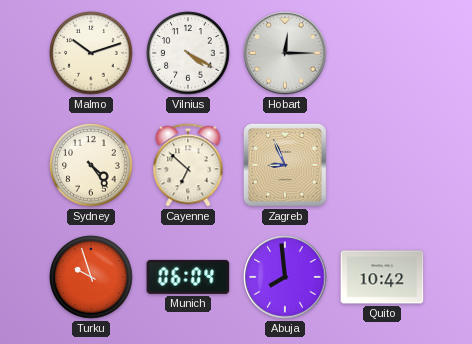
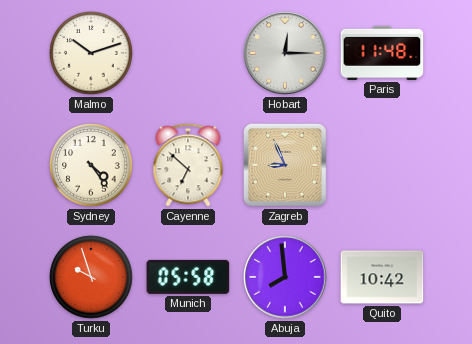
Vilnius: 4:20 -> none (188, 53)
Paris: none -> 11:48 (382, 53)
Munich: 06:04 -> 05:58 (188, 277)
